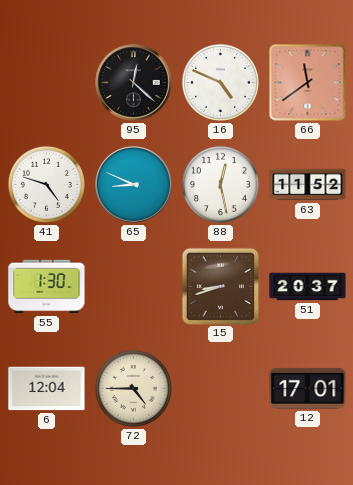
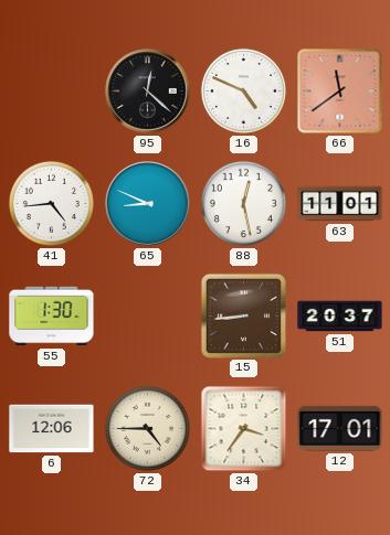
41: 4:48 -> 4:44 (51, 203)
63: 11:52 -> 11:01 (340, 204)
15: 8:42 -> 8:44 (243, 315)
6: 12:04 -> 12:06 (52, 429)
34: none -> 3:36 (244, 429)
